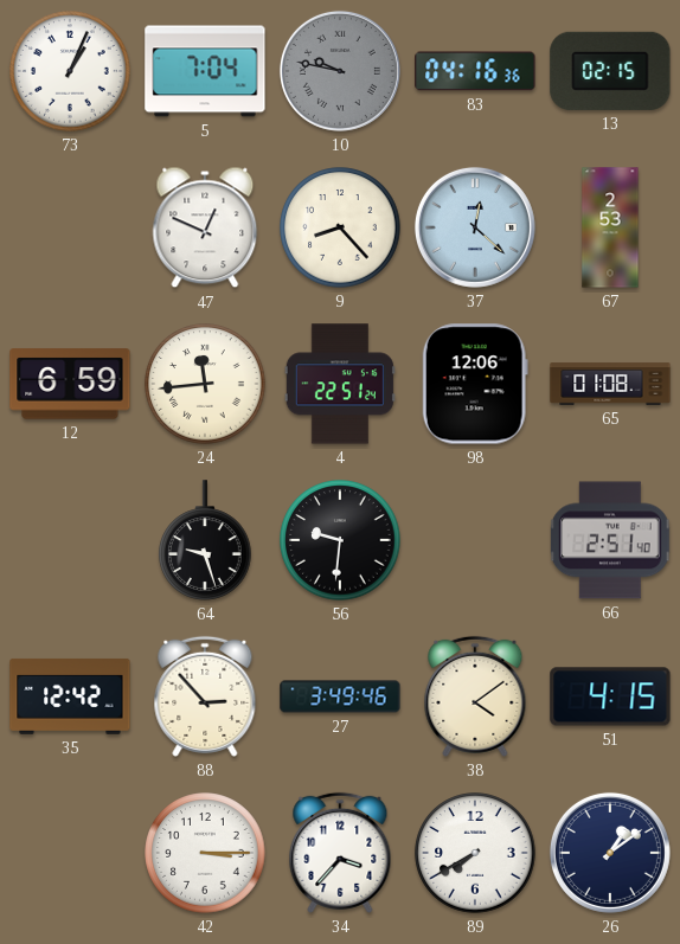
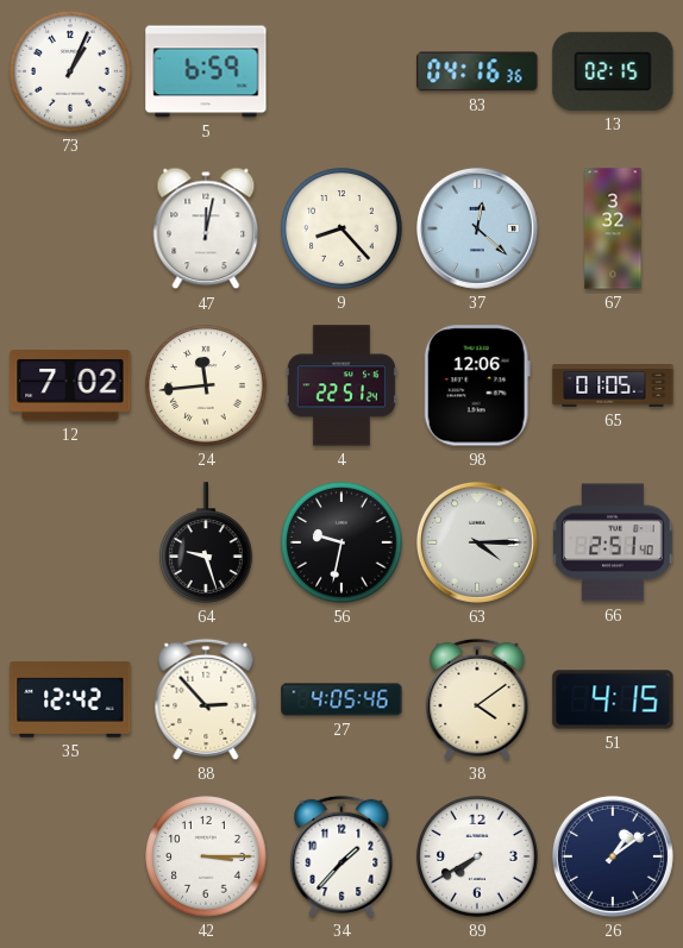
5: 7:04 -> 6:59 (206, 71)
10: 9:47 -> none (340, 71)
47: 12:49 -> 12:02 (206, 228)
67: 2:53 -> 3:32 (613, 228)
12: 6:59 -> 7:02 (70, 385)
65: 01:08 -> 01:05 (613, 385)
56: 9:31 -> 9:32 (342, 542)
63: none -> 4:15 (477, 542)
27: 3:49 -> 4:05 (342, 699)
34: 3:37 -> 1:37 (342, 856)
